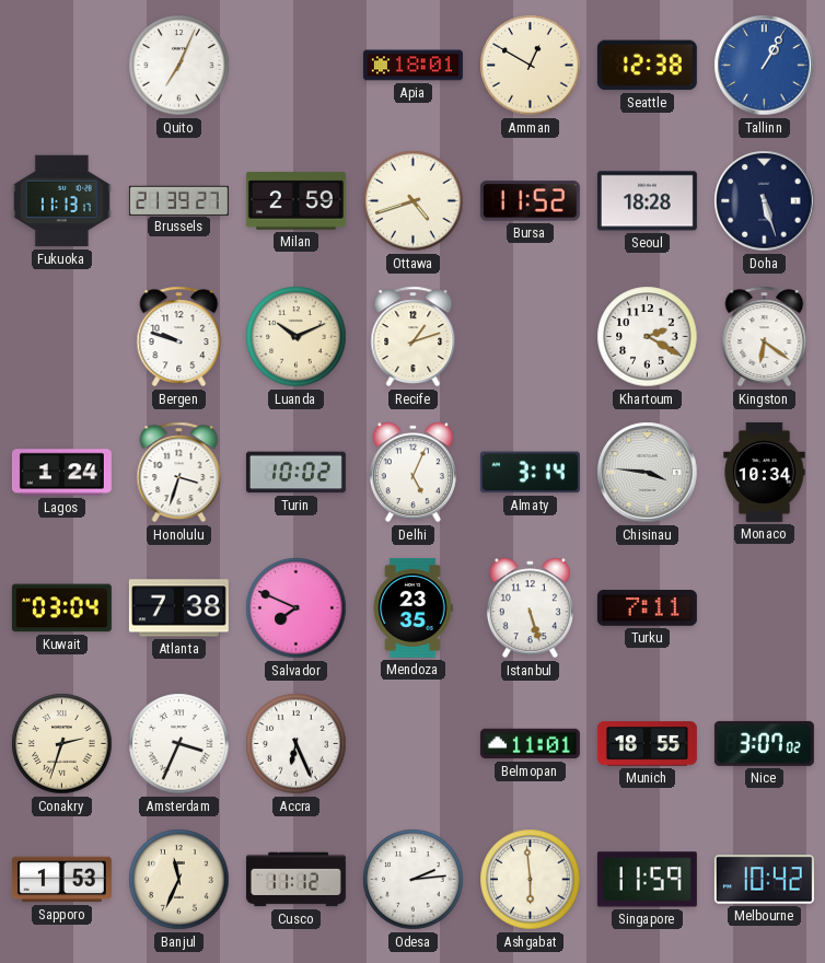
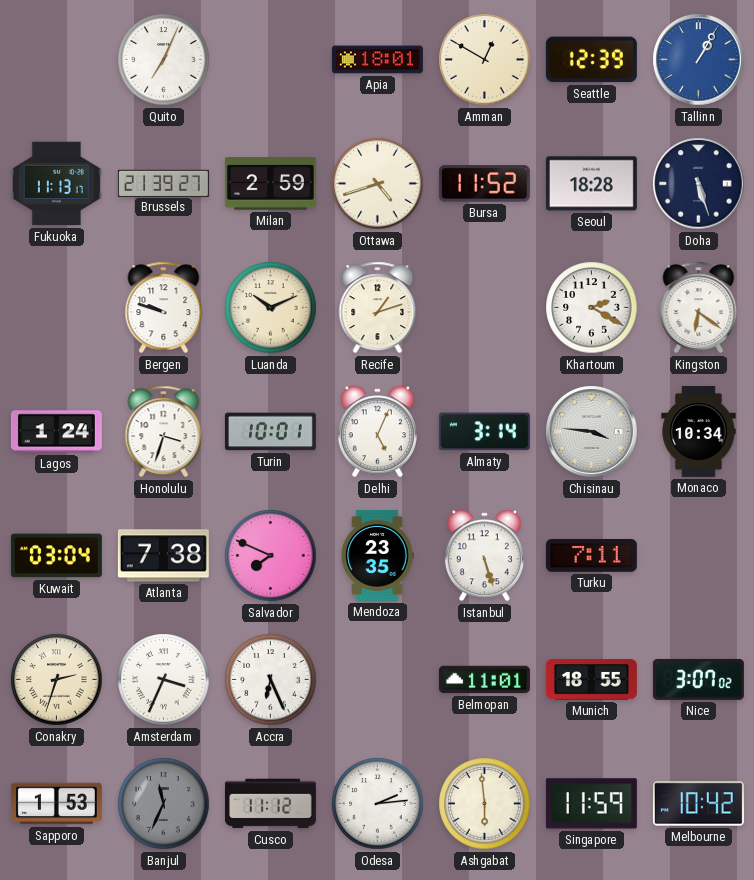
Seattle: 12:38 -> 12:39 (591, 60)
Turin: 10:02 -> 10:01 (270, 432)
Banjul dial: cream -> grey (164, 804)
